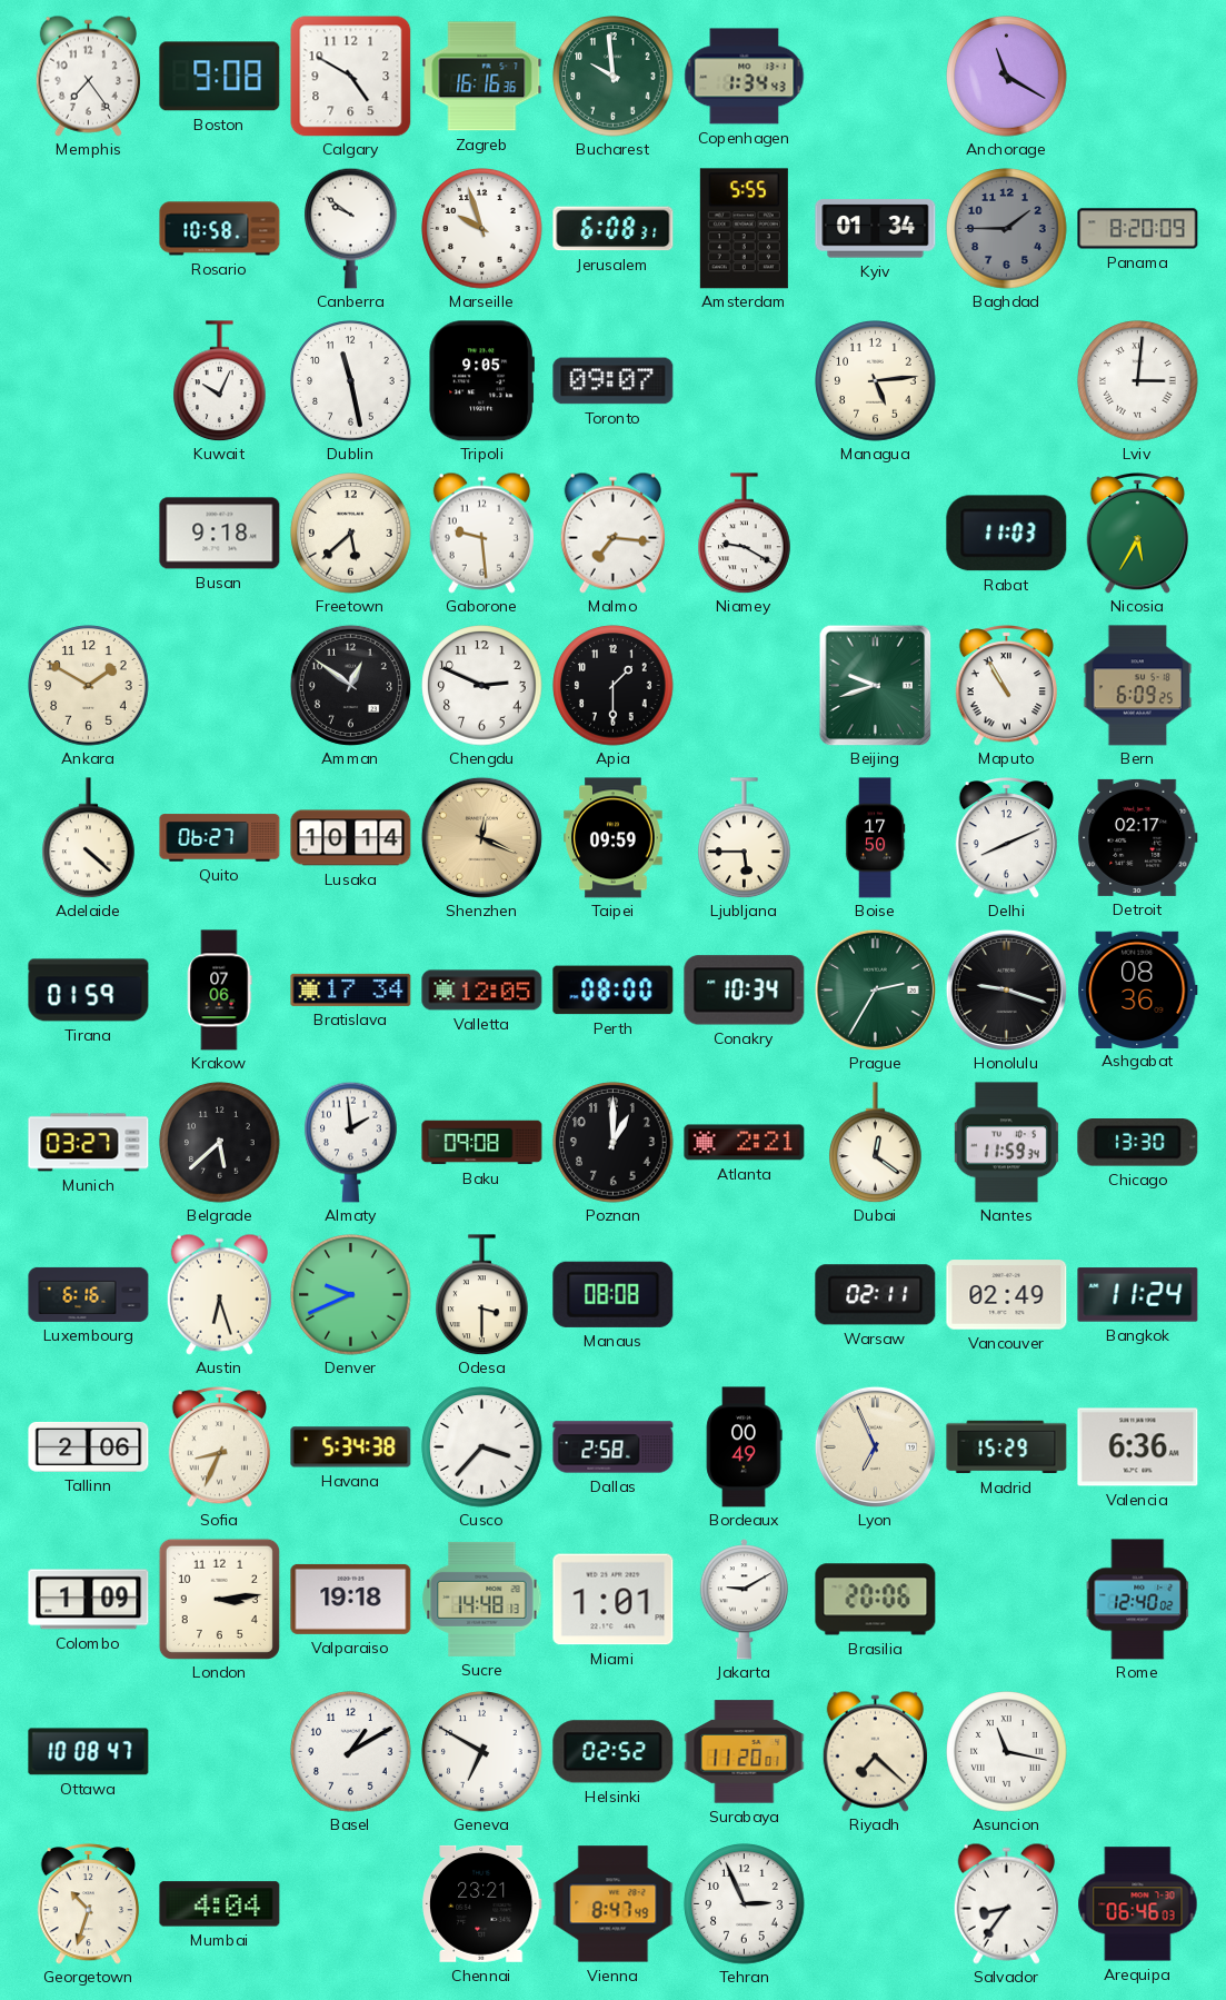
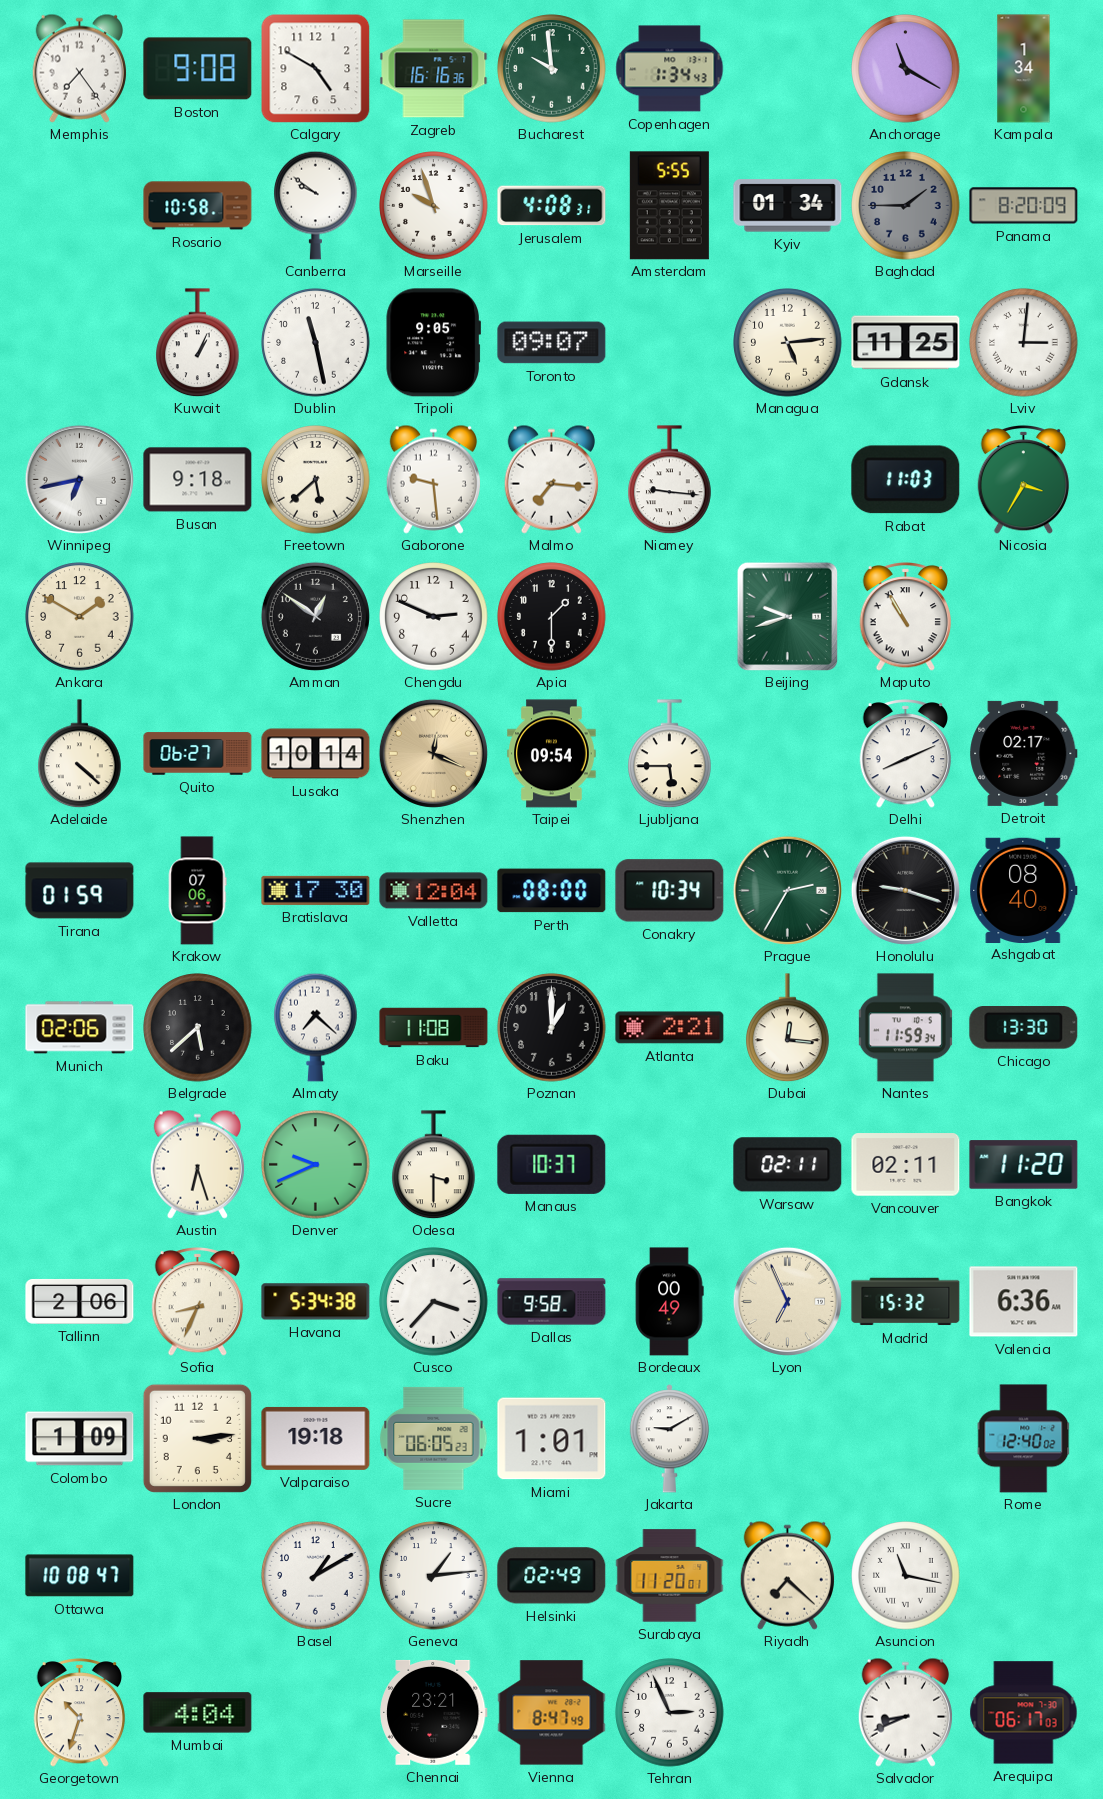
Kampala: none -> 1:34 (1024, 69)
Jerusalem: 6:08 -> 4:08 (552, 206)
Kuwait: 10:04 -> 1:04 (198, 343)
Gdansk: none -> 11:25 (906, 343)
Winnipeg: none -> 6:43 (79, 479)
Niamey: 9:20 -> 9:16 (670, 480)
Nicosia: 5:35 -> 3:35 (1024, 480)
Bern: 6:09 -> none (1138, 686)
Taipei: 09:59 -> 09:54 (552, 754)
Boise: 17:50 -> none (875, 838)
Bratislava: 17:34 -> 17:30 (316, 890)
Valletta: 12:05 -> 12:04 (434, 891)
Ashgabat: 08:36 -> 08:40 (1024, 890)
Munich: 03:27 -> 02:06 (80, 1028)
Almaty: 1:59 -> 7:22 (316, 1027)
Baku: 09:08 -> 11:08 (434, 1028)
Dubai: 12:21 -> 12:16 (788, 1028)
Luxembourg: 6:16 -> none (89, 1294)
Manaus: 08:08 -> 10:37 (552, 1164)
Vancouver: 02:49 -> 02:11 (906, 1165)
Bangkok: 11:24 -> 11:20 (1024, 1165)
Dallas: 2:58 -> 9:58 (552, 1302)
Madrid: 15:29 -> 15:32 (906, 1302)
Sucre: 14:48 -> 06:05 (434, 1438)
Brasilia: 20:06 -> none (876, 1600)
Geneva: 6:50 -> 1:14 (434, 1576)
Helsinki: 02:52 -> 02:49 (552, 1576)
Salvador: 8:36 -> 8:41 (905, 1712)
Arequipa: 06:46 -> 06:17 (1024, 1713)
